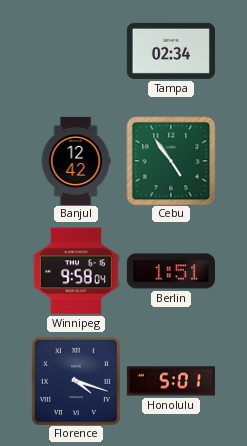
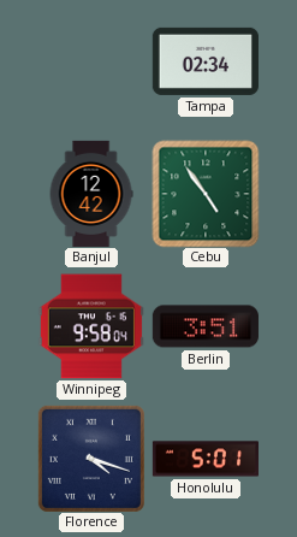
Berlin: 1:51 -> 3:51 (206, 326)
